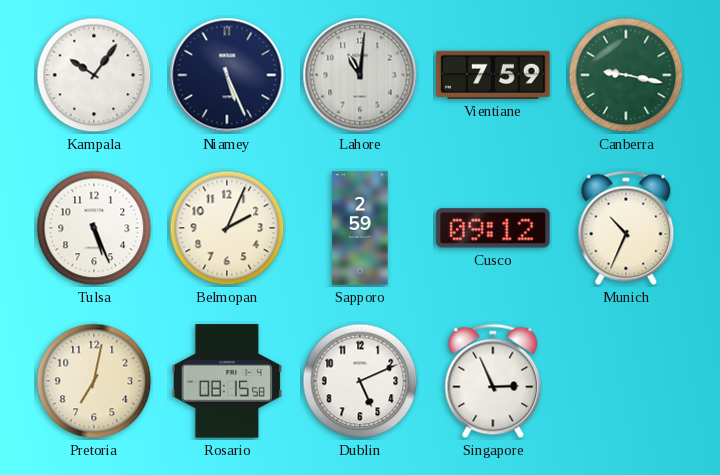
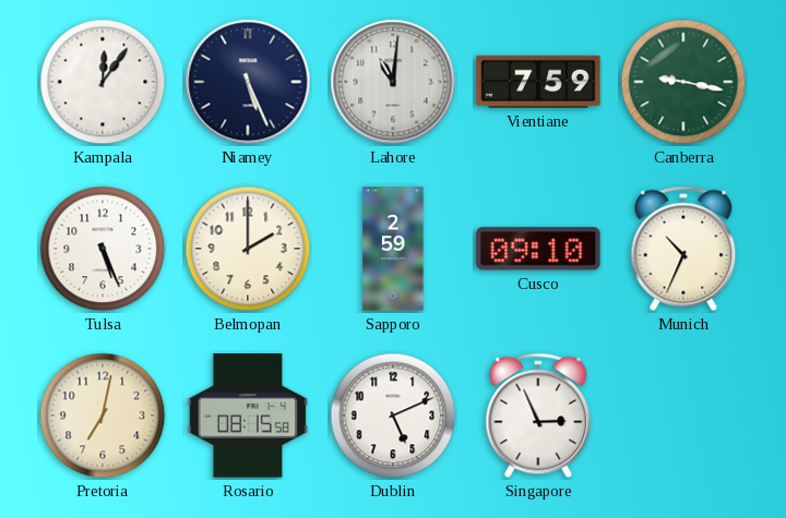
Kampala: 10:06 -> 12:06 (103, 82)
Belmopan: 2:04 -> 2:00 (248, 249)
Cusco: 09:12 -> 09:10 (538, 249)
